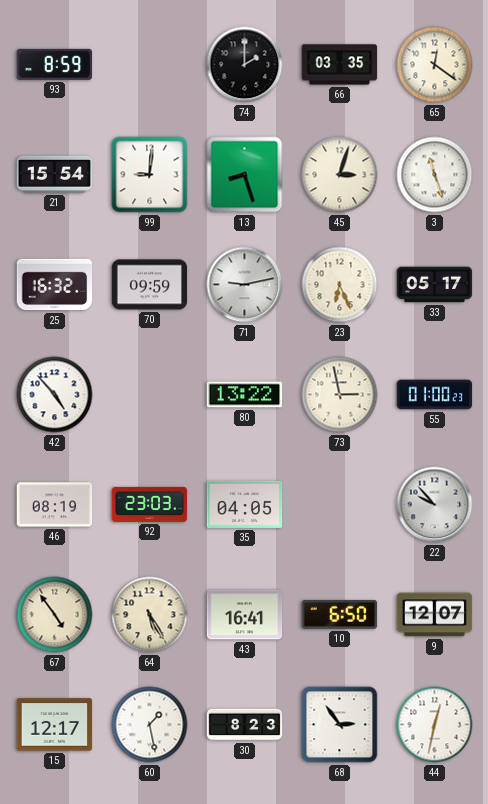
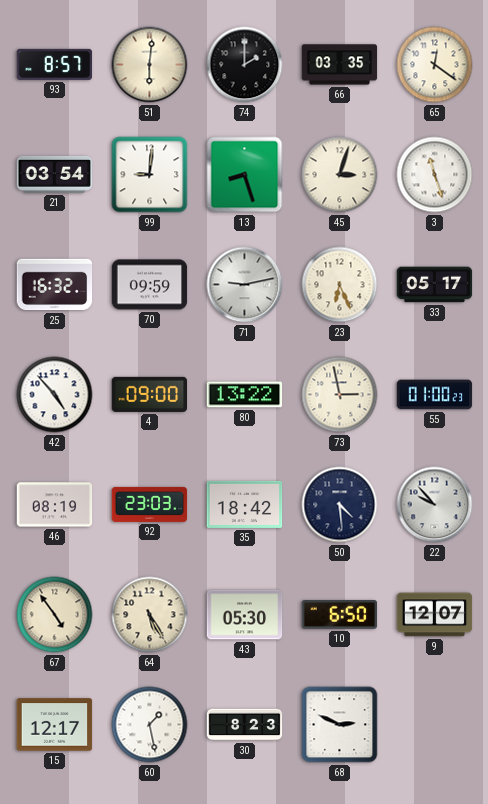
93: 8:59 -> 8:57 (55, 64)
51: none -> 6:01 (150, 65)
21: 15:54 -> 03:54 (55, 174)
4: none -> 09:00 (150, 394)
35: 04:05 -> 18:42 (245, 504)
50: none -> 4:29 (340, 505)
43: 16:41 -> 05:30 (245, 615)
68: 2:54 -> 2:49 (340, 725)
44: 12:32 -> none (435, 725)
